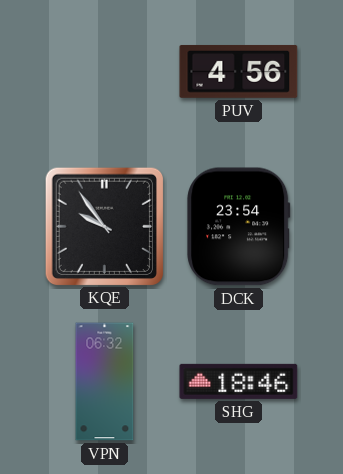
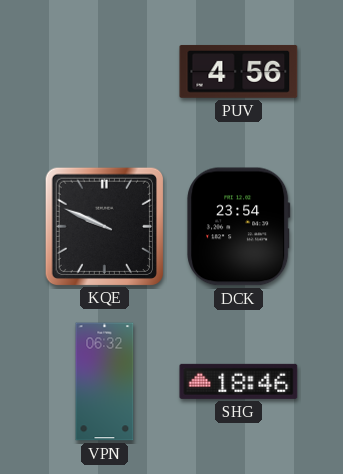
KQE: 9:54 -> 9:49 (104, 226)
